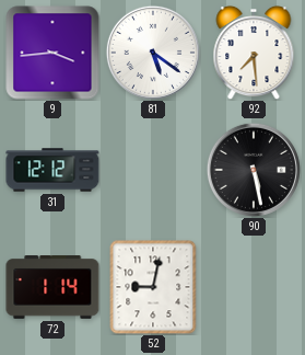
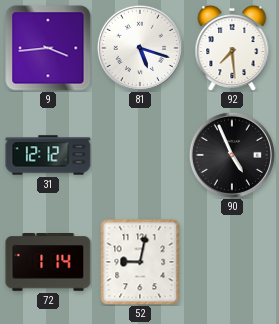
81: 5:21 -> 5:18 (140, 48)
90: 5:28 -> 4:56 (232, 155)
